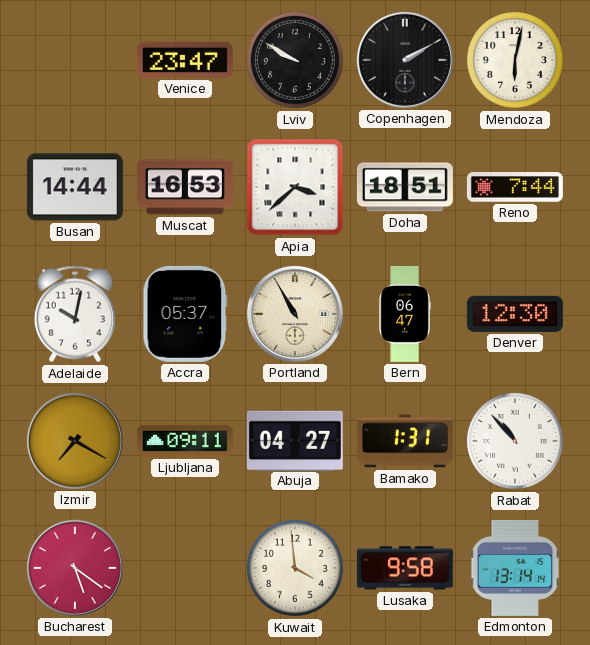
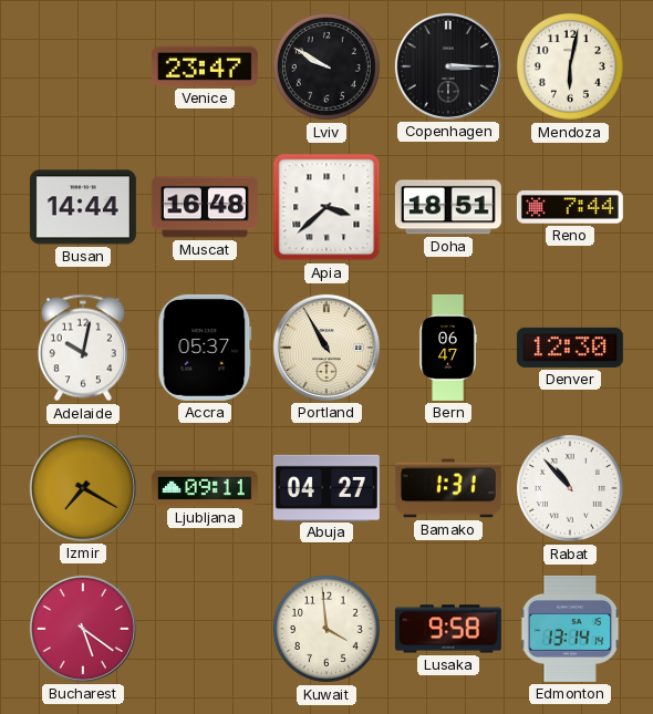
Copenhagen: 2:10 -> 3:15 (448, 66)
Muscat: 16:53 -> 16:48 (205, 207)
